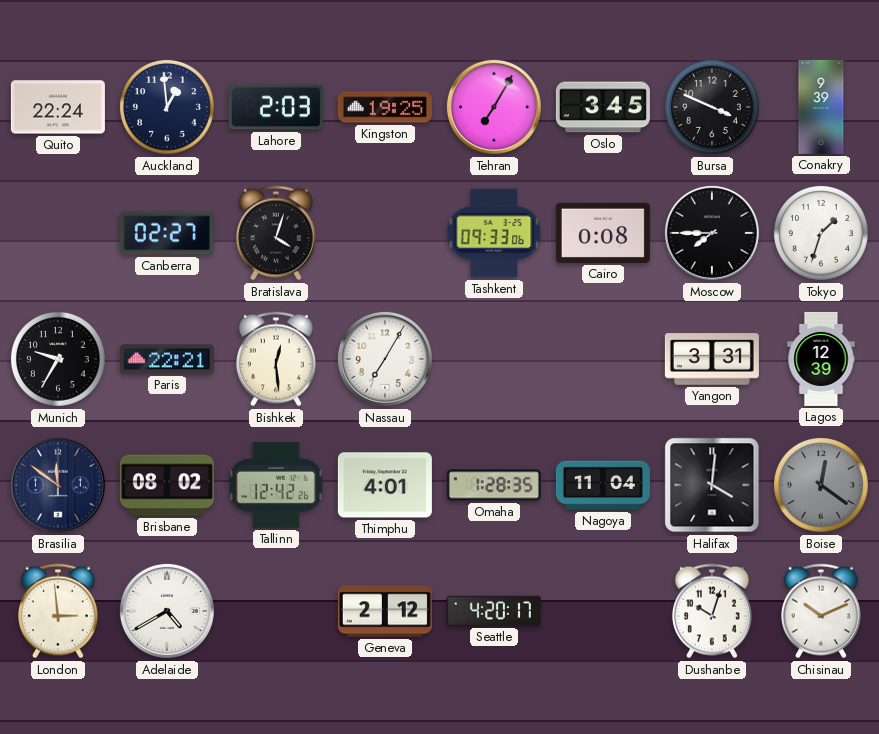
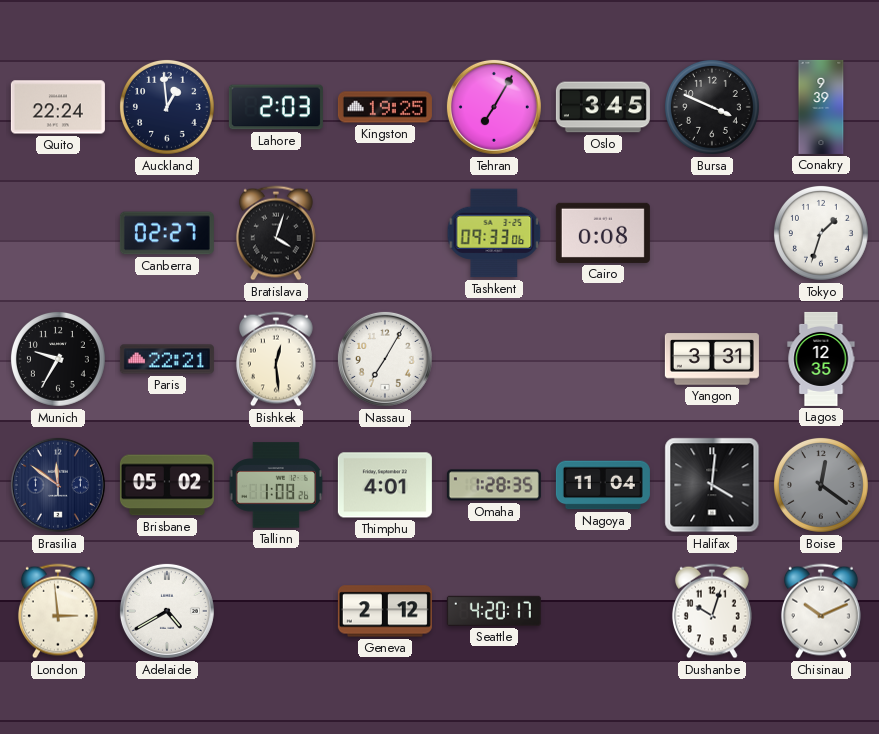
Moscow: 7:45 -> none (712, 233)
Lagos: 12:39 -> 12:35 (821, 359)
Brisbane: 08:02 -> 05:02 (167, 485)
Tallinn: 12:42 -> 1:08 (276, 485)
